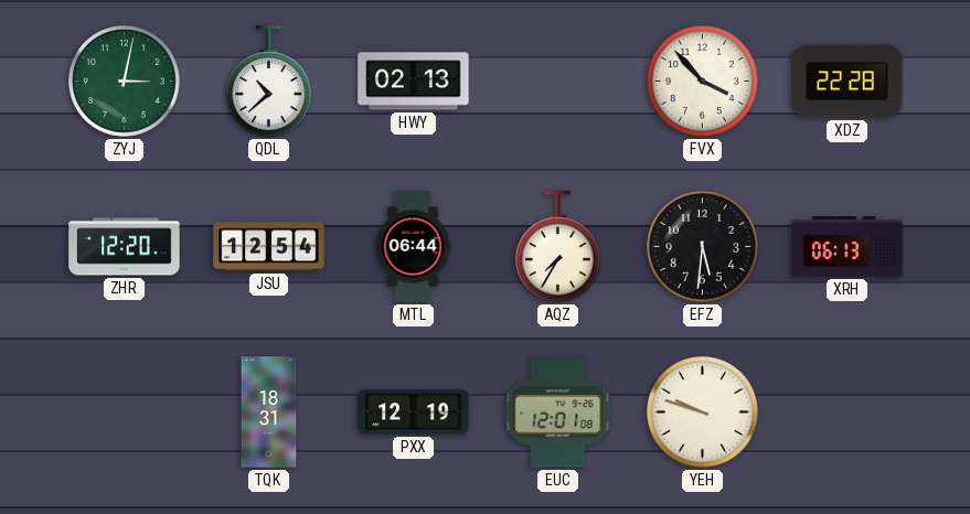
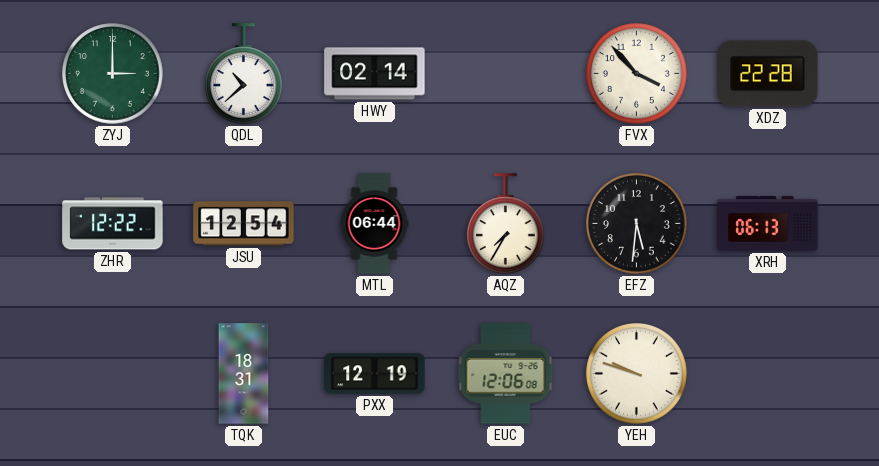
ZYJ: 3:02 -> 3:00 (113, 74)
HWY: 02:13 -> 02:14 (375, 74)
ZHR: 12:20 -> 12:22 (113, 224)
EUC: 12:01 -> 12:06 (506, 374)
